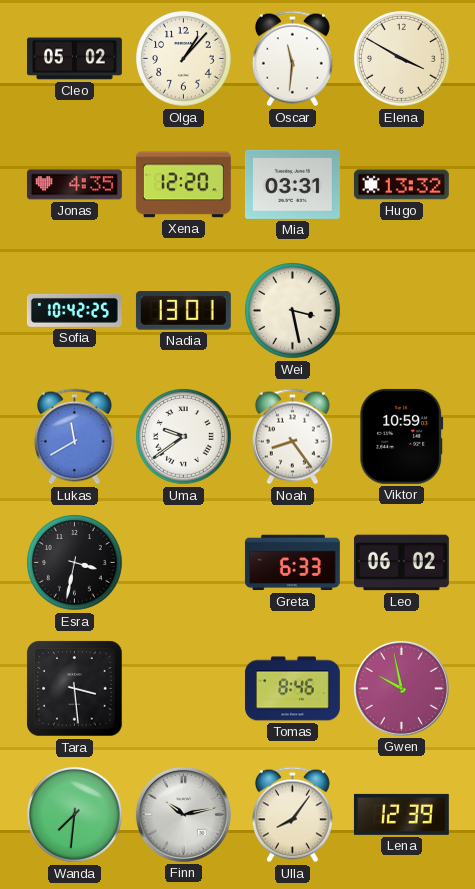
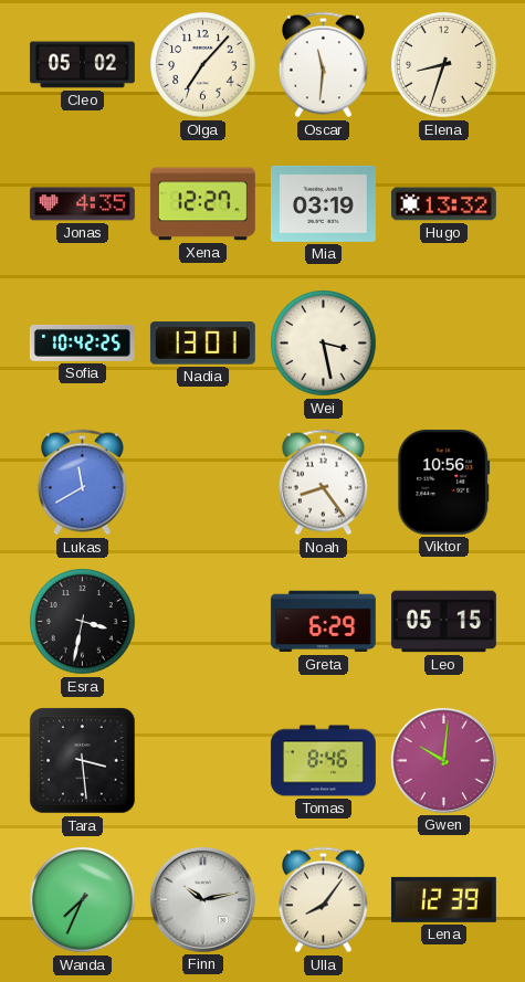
Olga: 1:07 -> 7:07 (203, 65)
Elena: 3:50 -> 8:33 (444, 65)
Xena: 12:20 -> 12:27 (202, 204)
Mia: 03:31 -> 03:19 (323, 203)
Uma: 9:39 -> none (184, 437)
Viktor: 10:59 -> 10:56 (444, 482)
Greta: 6:33 -> 6:29 (323, 622)
Leo: 06:02 -> 05:15 (443, 622)
Gwen: 9:58 -> 10:01 (443, 760)
Wanda: 7:31 -> 7:34 (83, 900)
